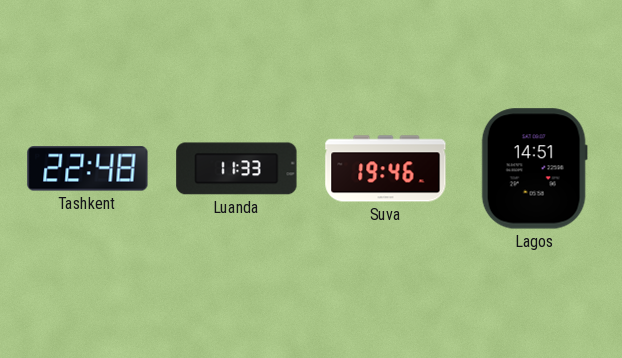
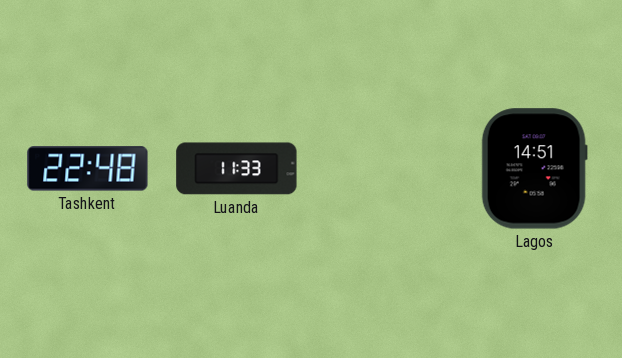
Suva: 19:46 -> none (386, 169)
